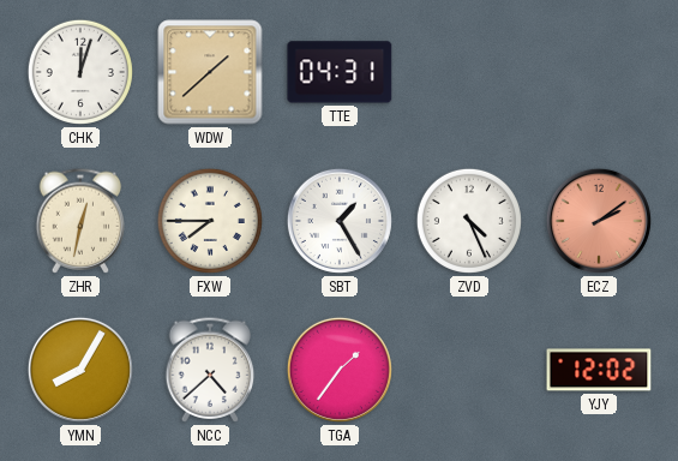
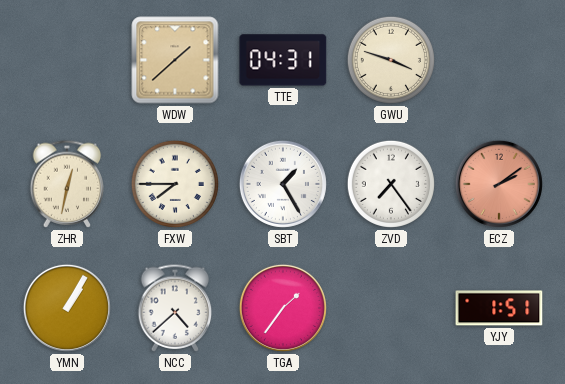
CHK: 12:03 -> none (80, 72)
GWU: none -> 3:48 (391, 60)
ZVD: 4:26 -> 7:24 (391, 184)
YMN: 8:05 -> 1:05 (67, 308)
YJY: 12:02 -> 1:51 (499, 308)
